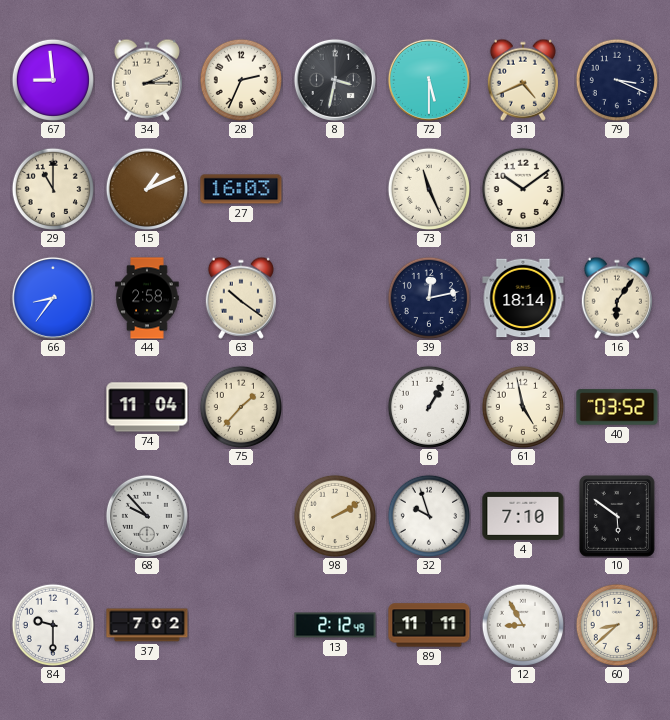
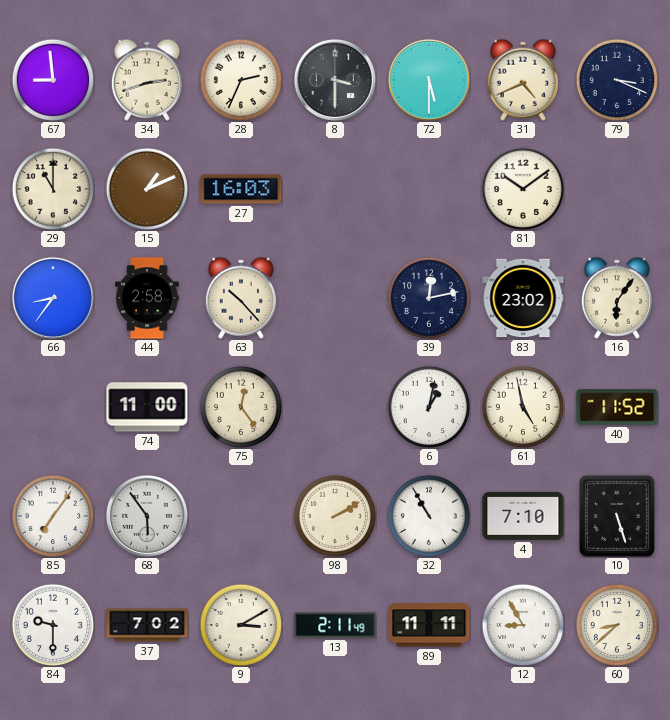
34: 2:15 -> 2:42 (147, 80)
8: 3:32 -> 3:30 (335, 80)
73: 11:26 -> none (428, 188)
63: 10:21 -> 10:23 (241, 298)
83: 18:14 -> 23:02 (523, 298)
74: 11:04 -> 11:00 (147, 407)
75: 1:37 -> 12:24 (240, 406)
6: 1:05 -> 1:02 (428, 406)
40: 03:52 -> 11:52 (617, 407)
85: none -> 7:06 (52, 515)
68: 9:53 -> 5:54 (147, 516)
32: 9:57 -> 10:55 (428, 515)
10: 5:51 -> 5:27 (617, 516)
9: none -> 3:10 (240, 624)
13: 2:12 -> 2:11 (335, 625)
